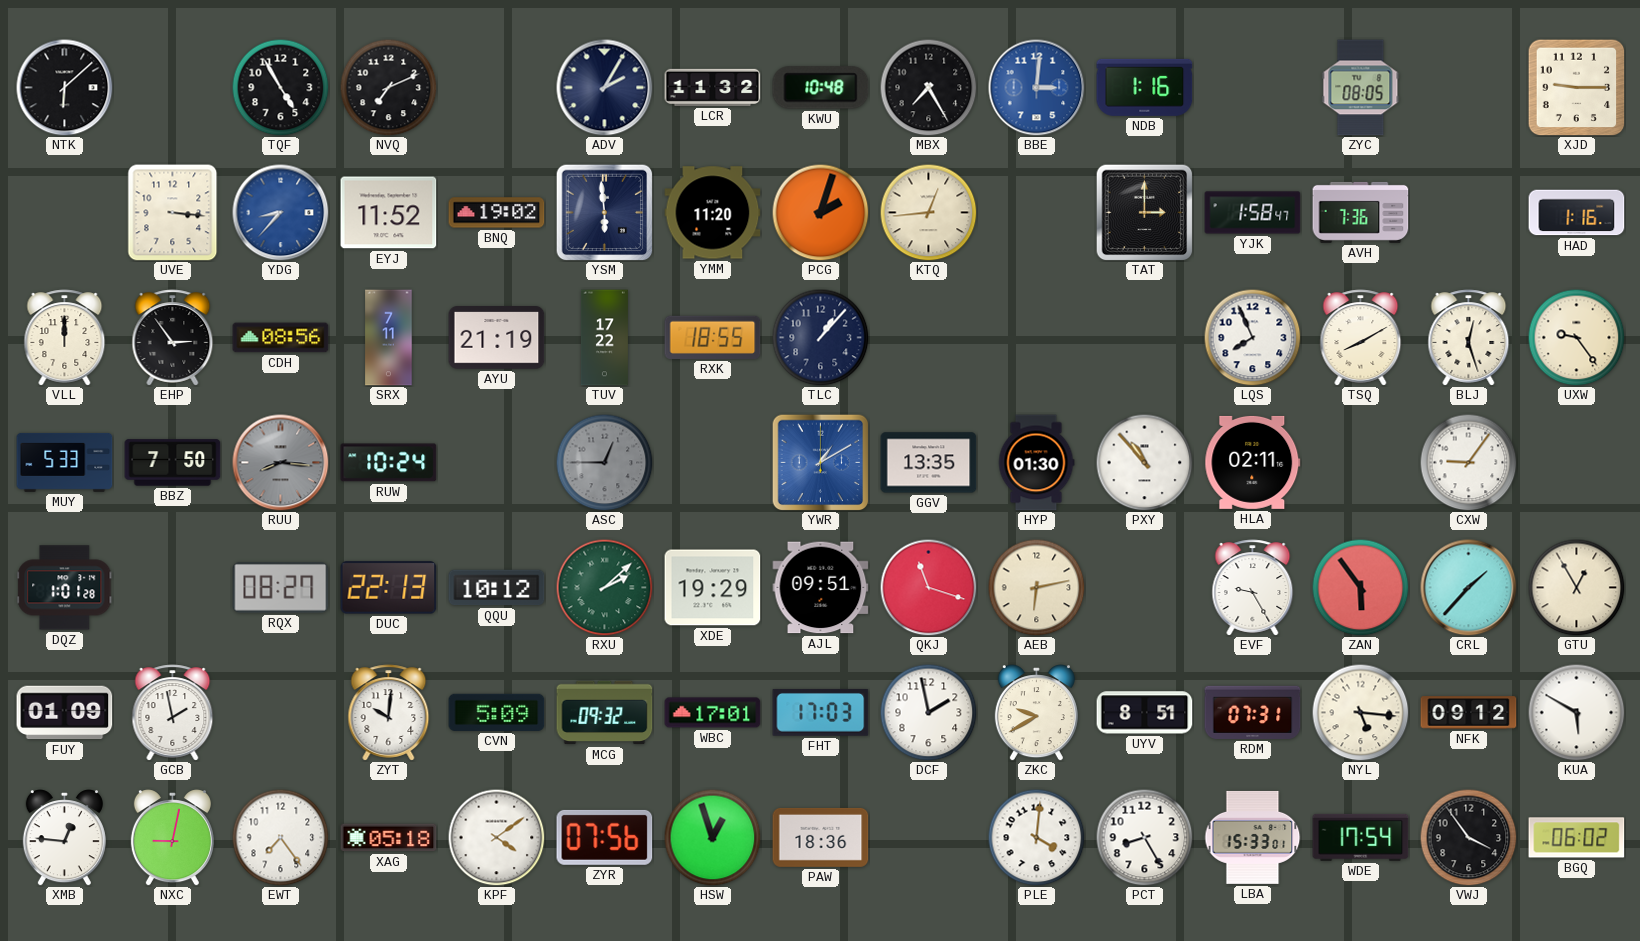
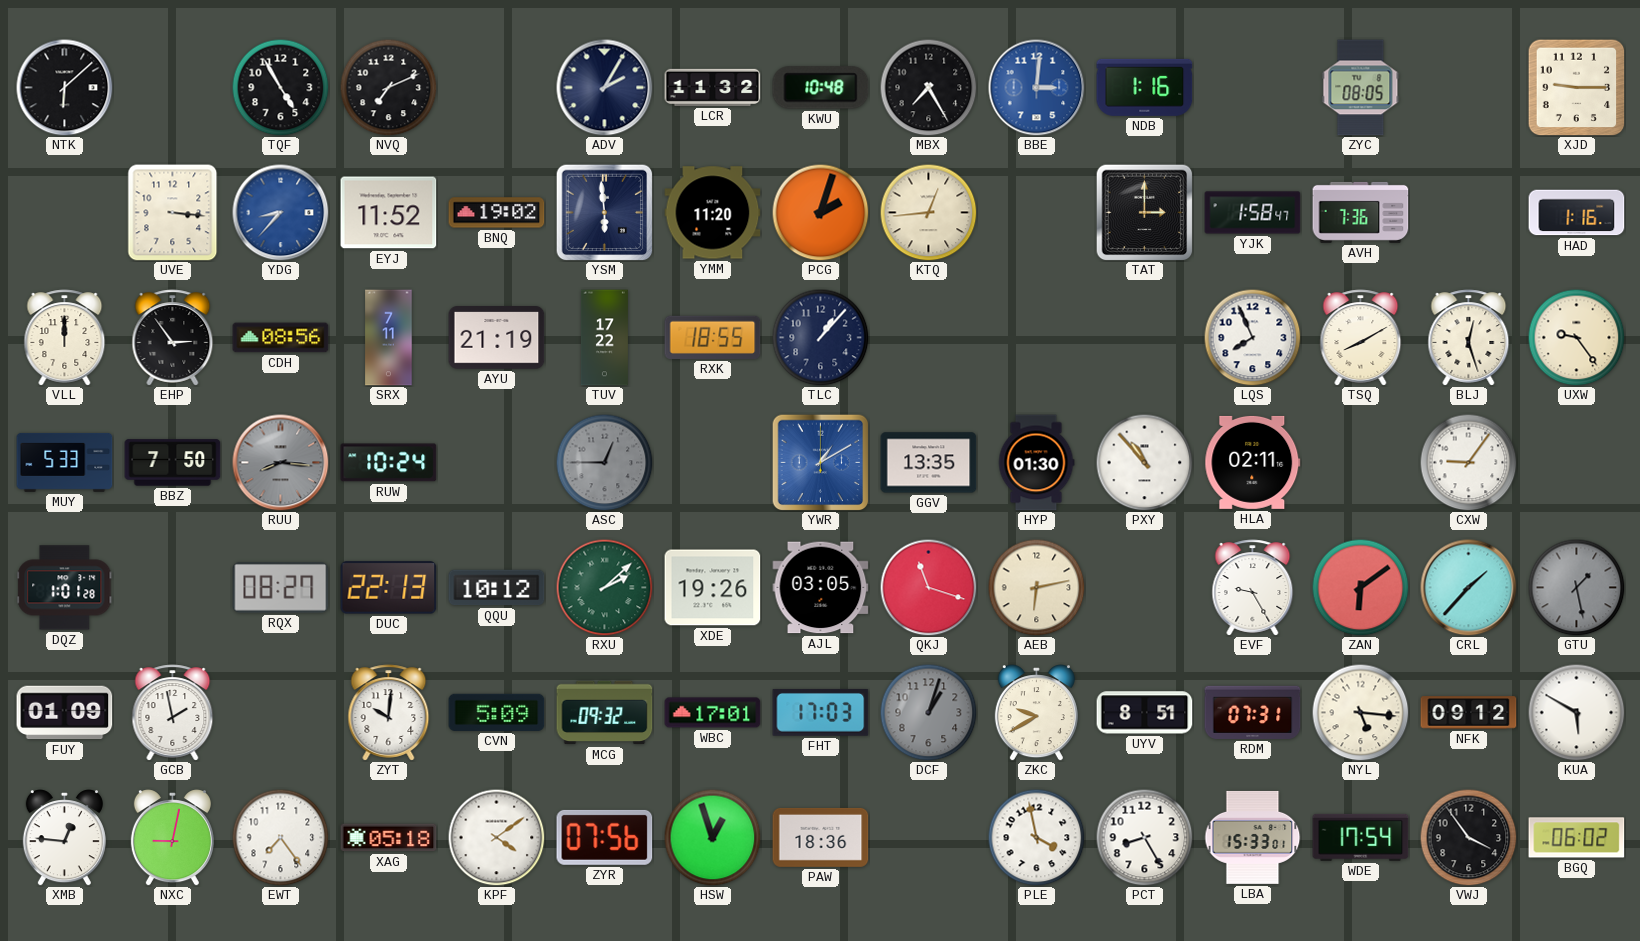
XDE: 19:29 -> 19:26 (713, 588)
AJL: 09:51 -> 03:05 (821, 588)
ZAN: 5:54 -> 6:09 (1360, 587)
GTU: 12:55 -> 1:28 (1576, 587)
GTU dial: cream -> grey (1576, 587)
DCF: 1:58 -> 1:03 (928, 712)
DCF dial: white -> grey (928, 712)
PLE: 4:01 -> 3:58 (1036, 837)
